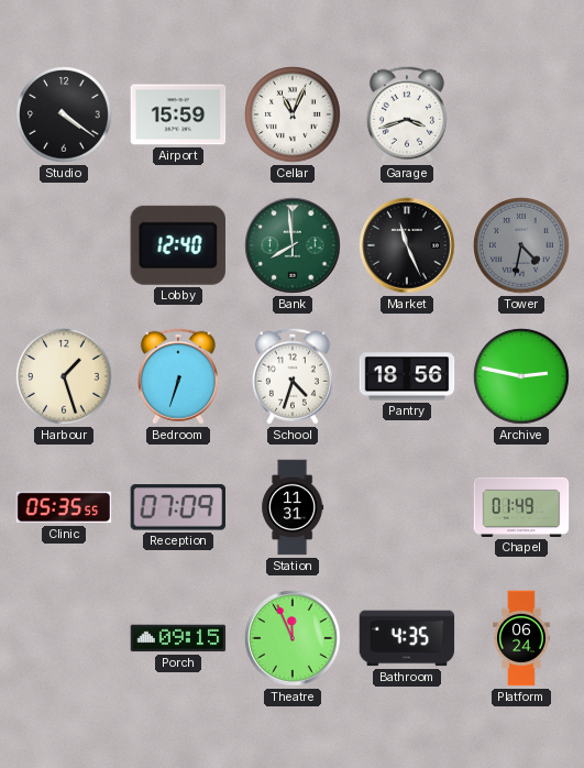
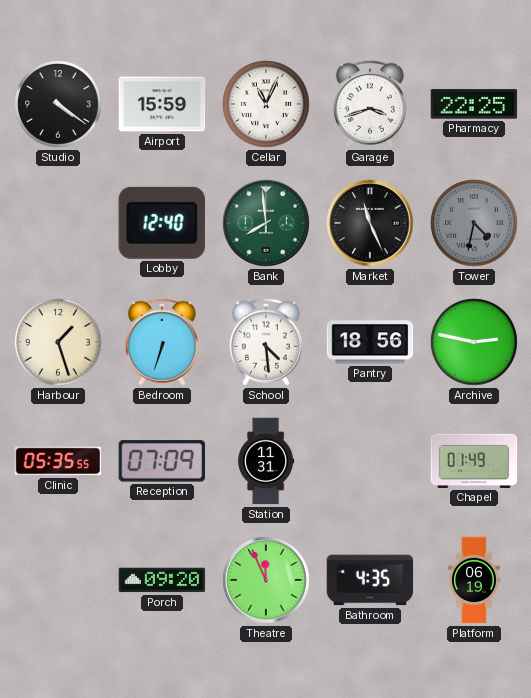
Pharmacy: none -> 22:25 (474, 104)
School: 4:33 -> 4:29 (266, 342)
Porch: 09:15 -> 09:20 (162, 580)
Platform: 06:24 -> 06:19 (474, 580)
